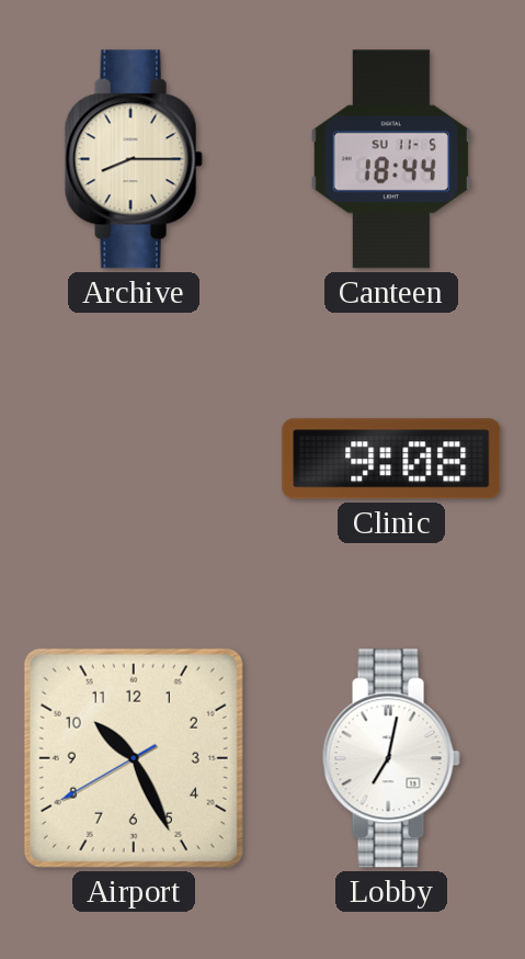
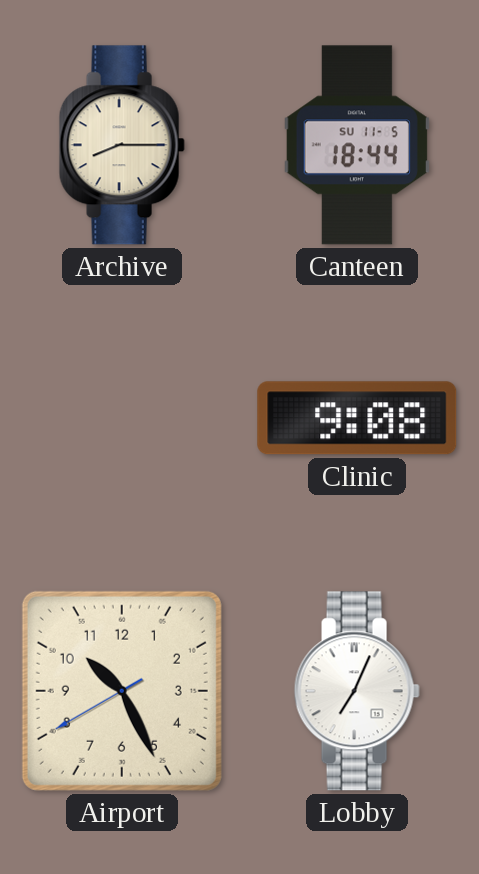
Lobby: 7:02 -> 7:04 (357, 691)
